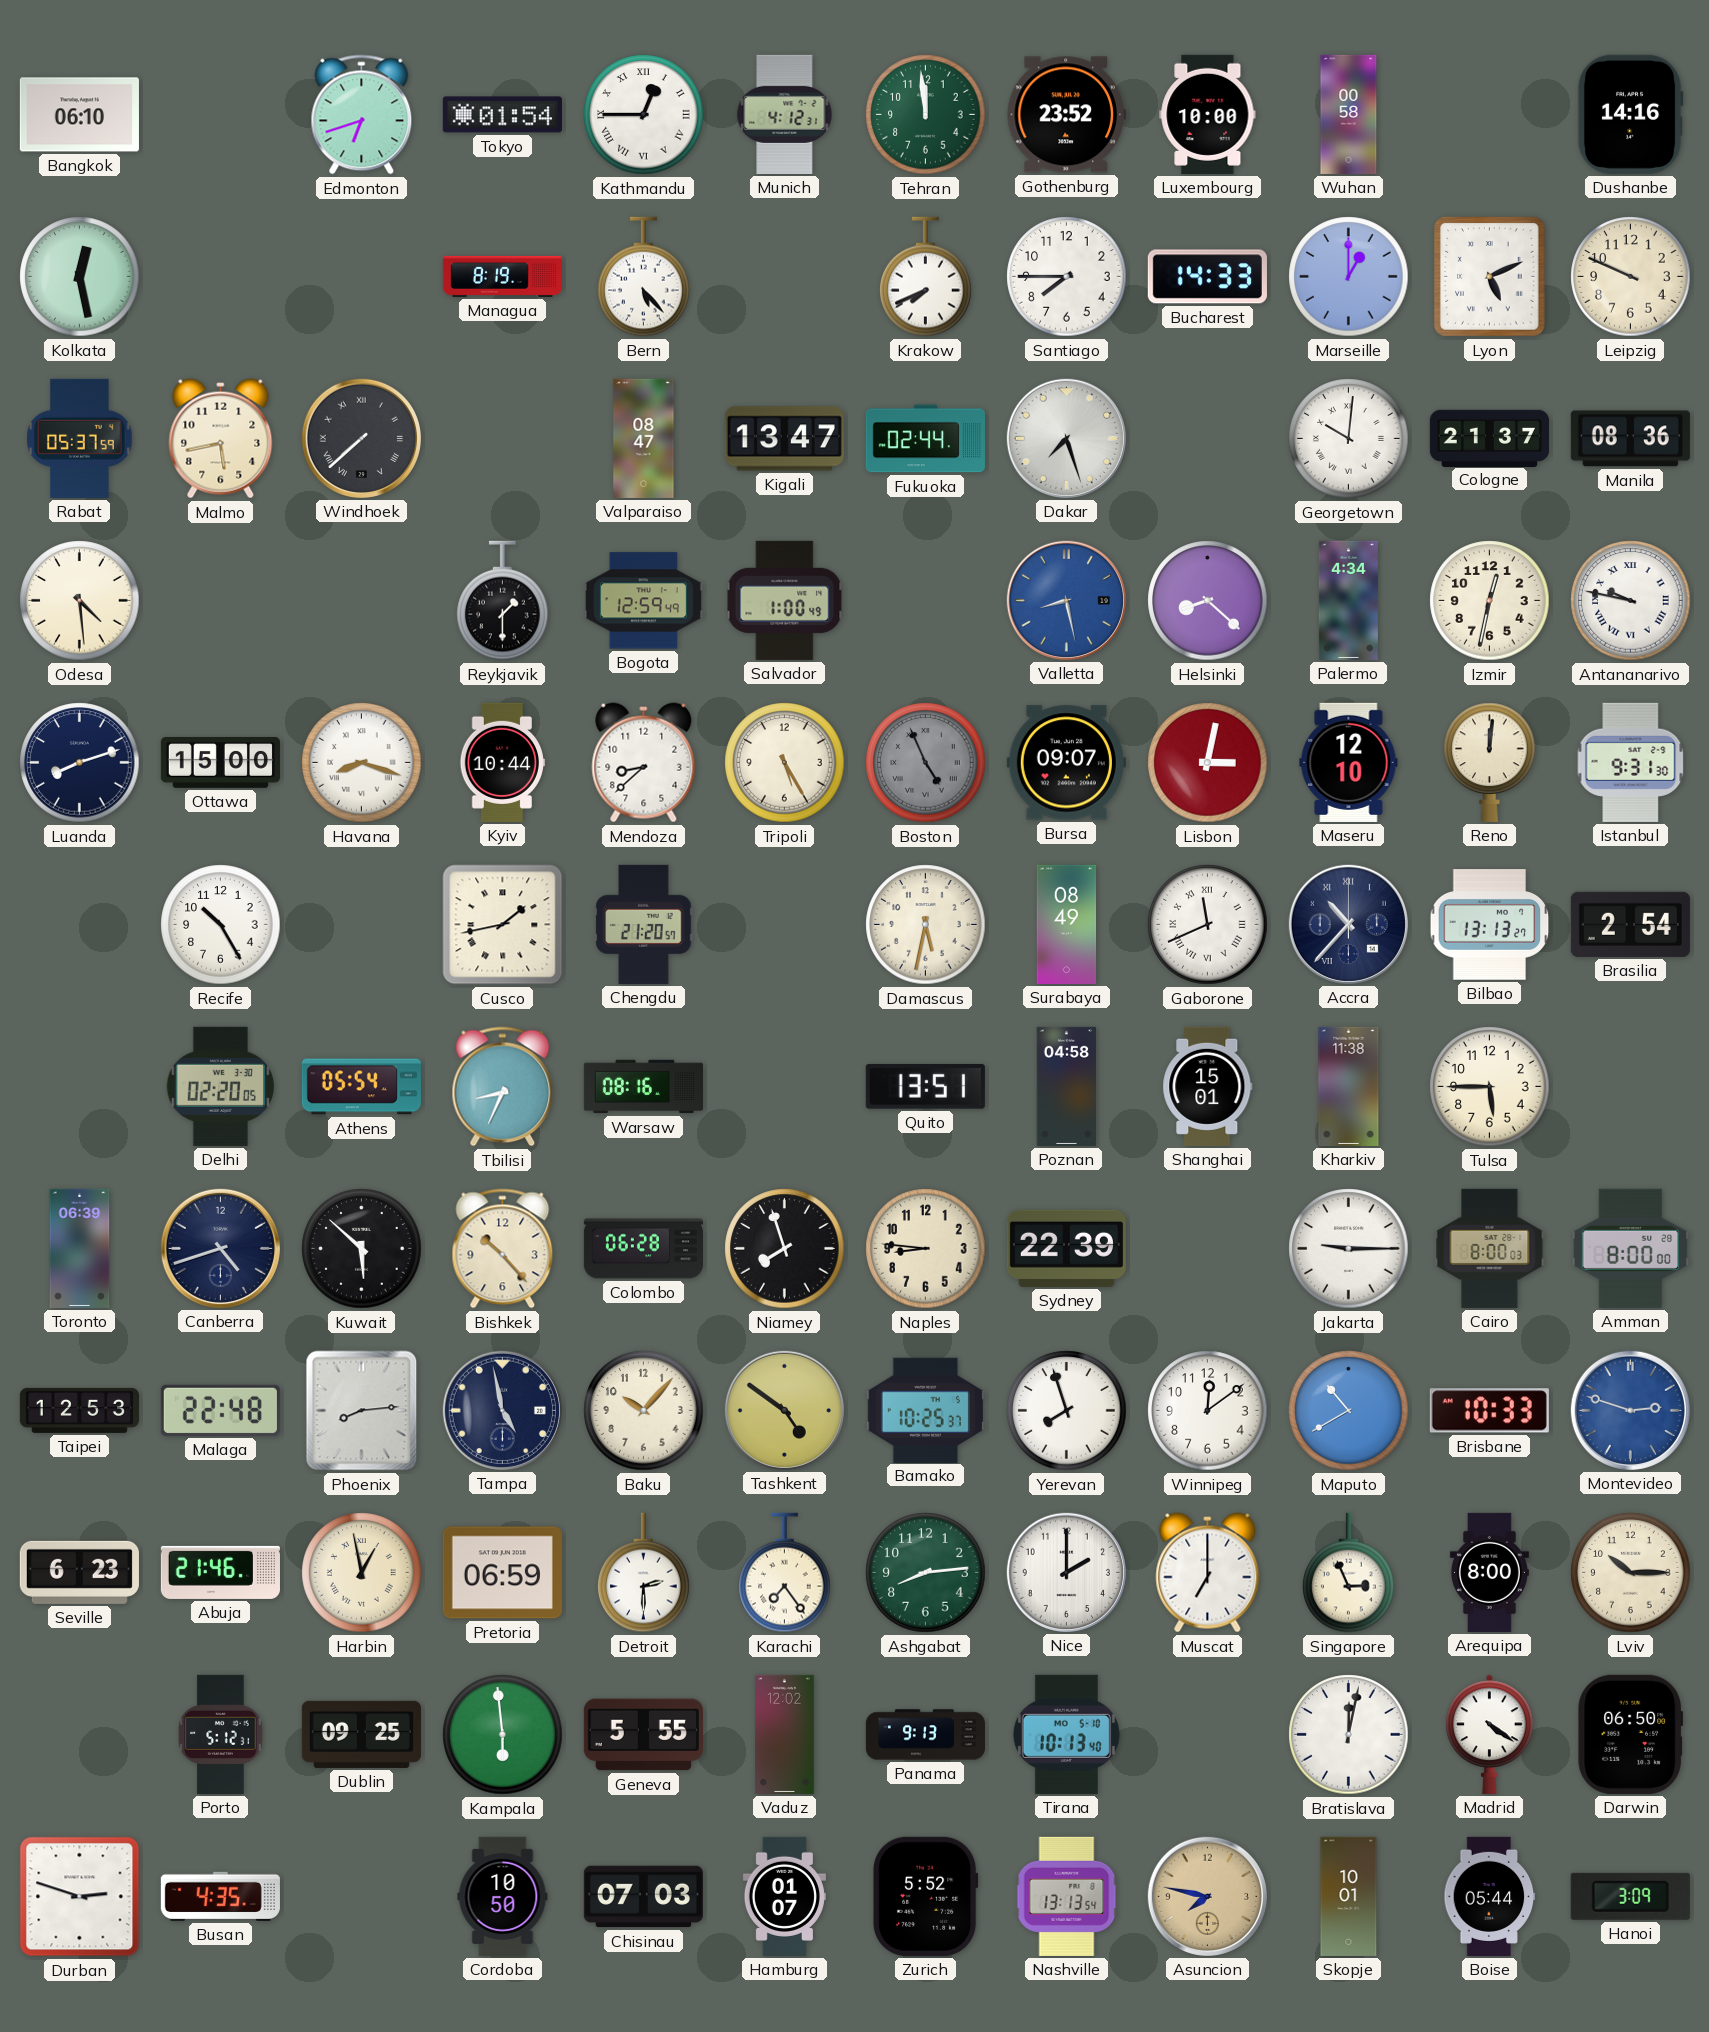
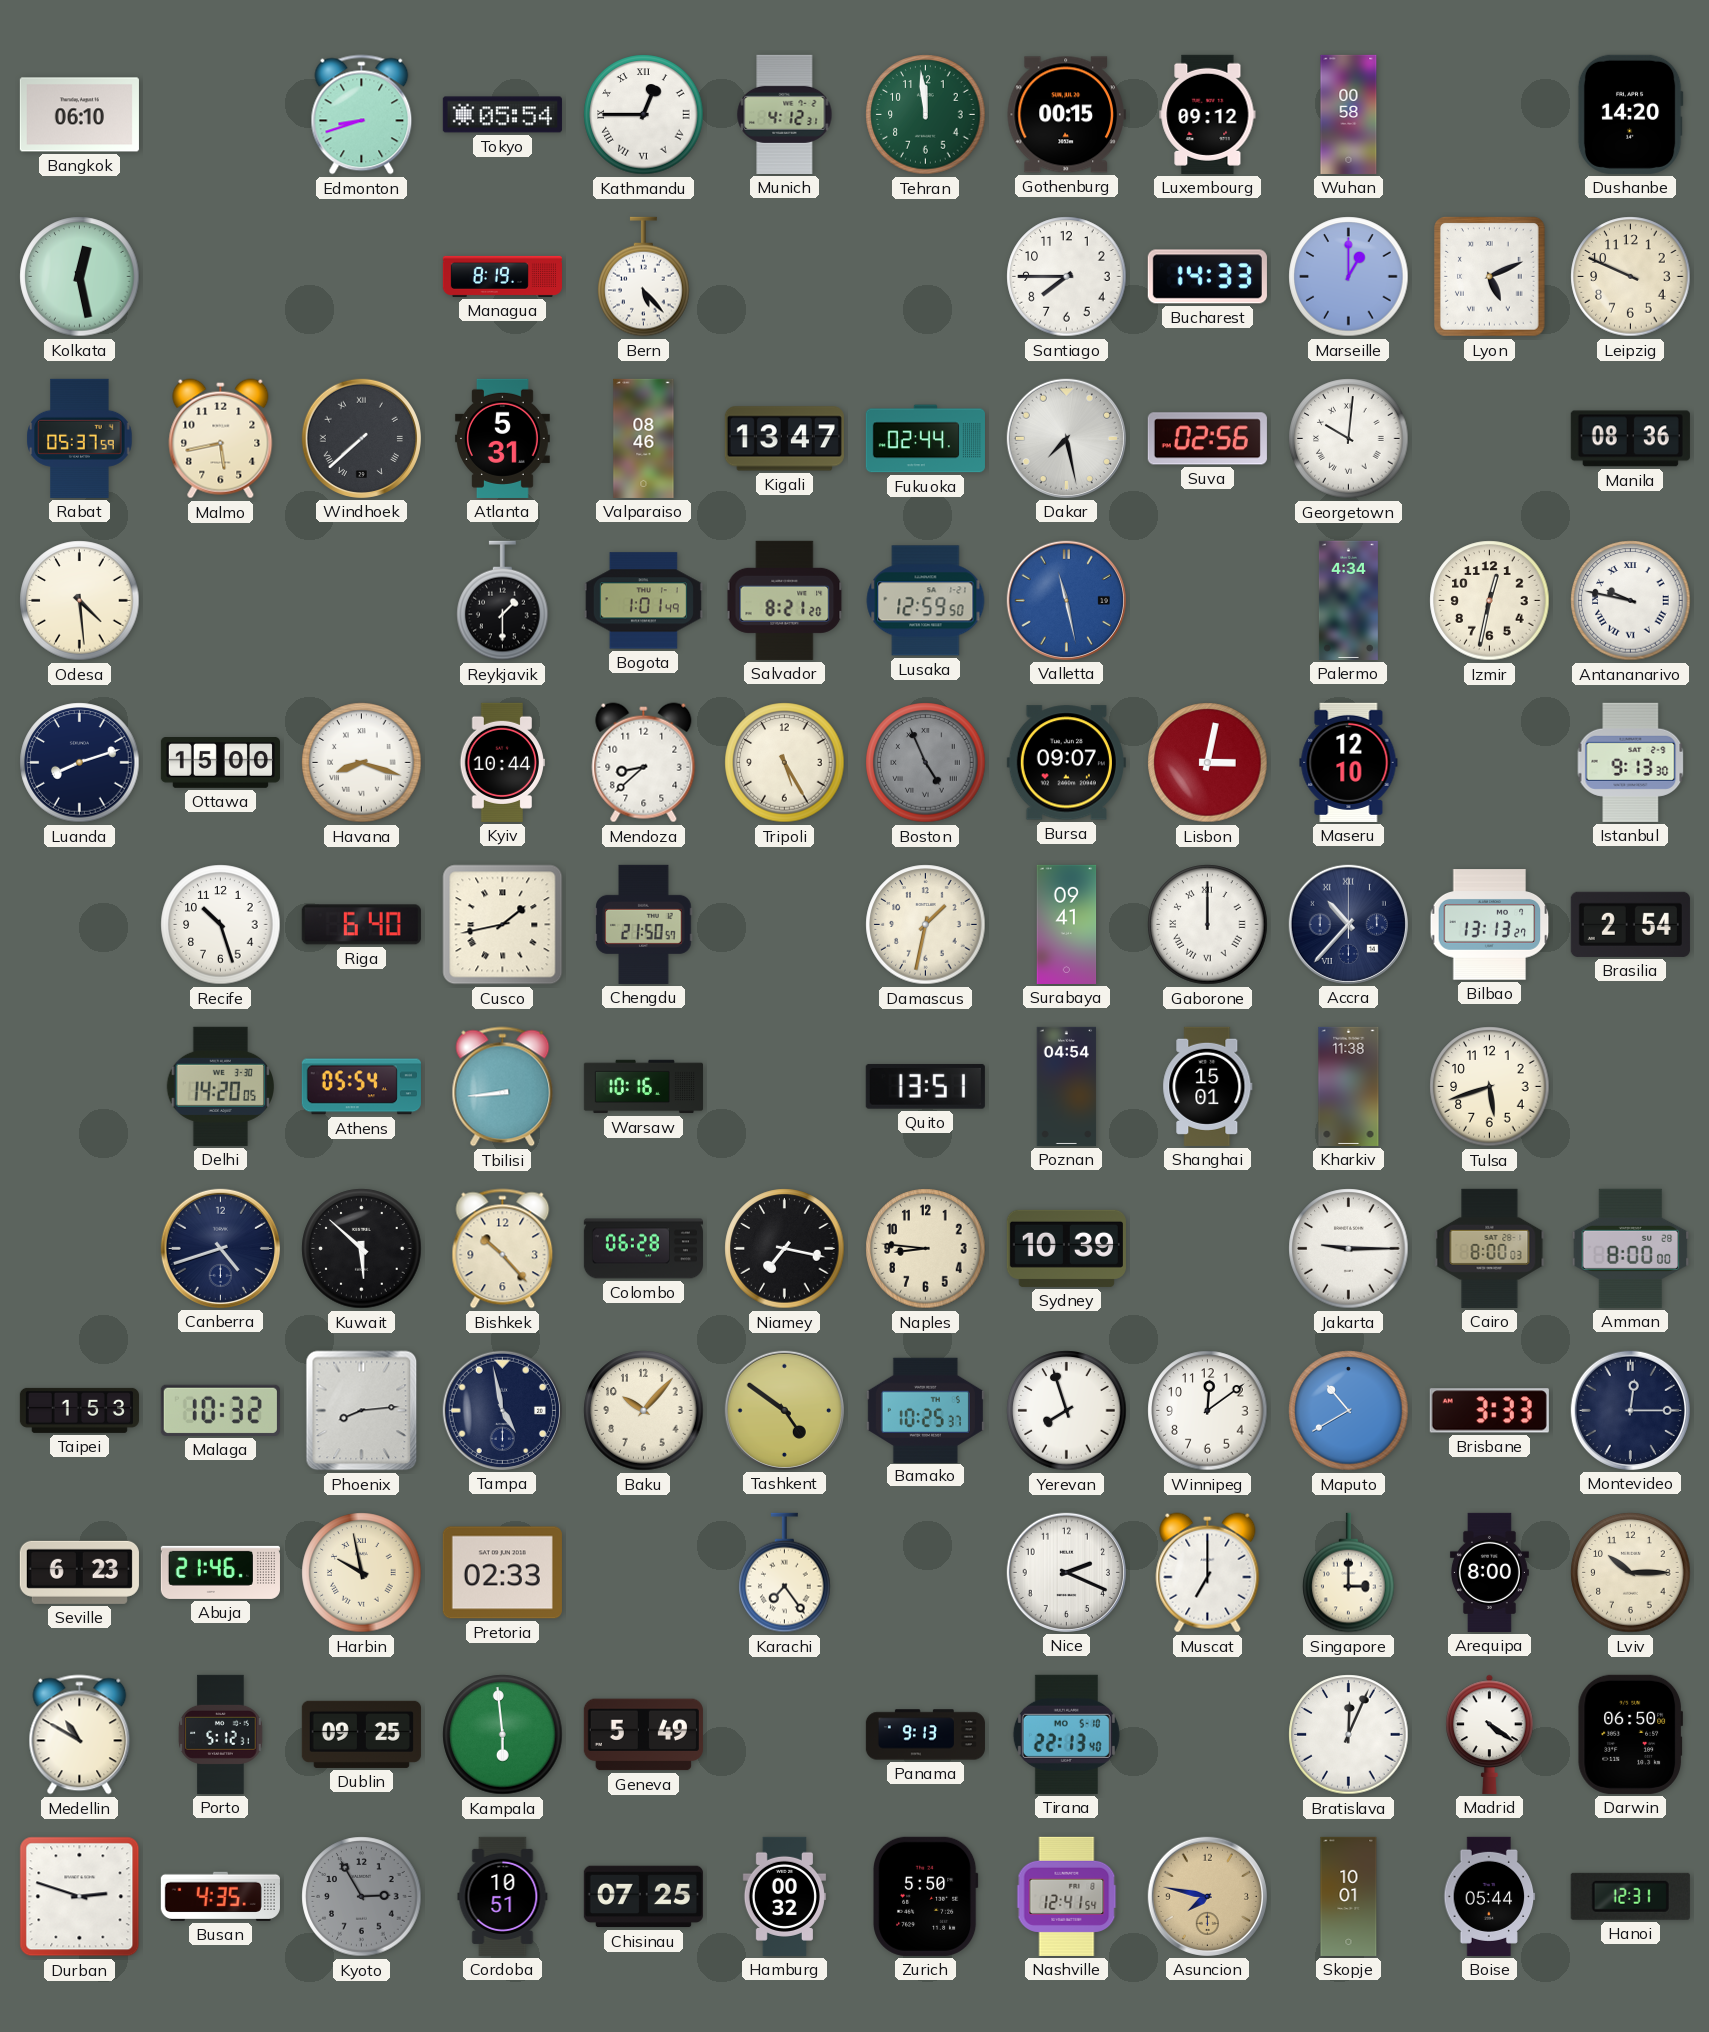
Edmonton: 6:42 -> 8:42 (362, 115)
Tokyo: 01:54 -> 05:54 (502, 115)
Gothenburg: 23:52 -> 00:15 (1066, 115)
Luxembourg: 10:00 -> 09:12 (1208, 114)
Dushanbe: 14:16 -> 14:20 (1630, 114)
Krakow: 7:41 -> none (926, 277)
Atlanta: none -> 5:31 (502, 438)
Valparaiso: 08:47 -> 08:46 (644, 438)
Dakar: 7:27 -> 7:28 (1066, 438)
Suva: none -> 02:56 (1207, 439)
Cologne: 21:37 -> none (1489, 438)
Bogota: 12:59 -> 1:01 (643, 601)
Salvador: 1:00 -> 8:21 (785, 600)
Lusaka: none -> 12:59 (926, 601)
Valletta: 8:28 -> 11:28 (1066, 600)
Helsinki: 8:22 -> none (1208, 601)
Reno: 12:01 -> none (1490, 762)
Istanbul: 9:31 -> 9:13 (1631, 762)
Recife: 10:25 -> 10:27 (221, 925)
Riga: none -> 6:40 (361, 925)
Chengdu: 21:20 -> 21:50 (644, 924)
Damascus: 5:32 -> 1:32 (926, 925)
Surabaya: 08:49 -> 09:41 (1067, 924)
Gaborone: 11:41 -> 12:00 (1208, 925)
Delhi: 02:20 -> 14:20 (220, 1086)
Tbilisi: 8:34 -> 8:44 (503, 1087)
Warsaw: 08:16 -> 10:16 (643, 1087)
Poznan: 04:58 -> 04:54 (1067, 1086)
Tulsa: 5:45 -> 5:42 (1490, 1087)
Toronto: 06:39 -> none (80, 1248)
Niamey: 7:57 -> 7:17 (785, 1249)
Sydney: 22:39 -> 10:39 (1066, 1248)
Taipei: 12:53 -> 1:53 (79, 1410)
Malaga: 22:48 -> 10:32 (220, 1410)
Brisbane: 10:33 -> 3:33 (1489, 1411)
Montevideo: 2:48 -> 12:15 (1630, 1410)
Montevideo dial: blue -> navy (1630, 1410)
Harbin: 12:58 -> 9:58 (362, 1573)
Pretoria: 06:59 -> 02:33 (502, 1573)
Detroit: 2:30 -> none (644, 1573)
Ashgabat: 8:14 -> none (926, 1573)
Nice: 2:00 -> 2:19 (1066, 1572)
Singapore: 2:56 -> 3:00 (1349, 1573)
Medellin: none -> 10:50 (80, 1735)
Geneva: 5:55 -> 5:49 (643, 1735)
Vaduz: 12:02 -> none (785, 1734)
Tirana: 10:13 -> 22:13 (1066, 1734)
Bratislava: 12:02 -> 12:04 (1349, 1735)
Kyoto: none -> 2:55 (362, 1897)
Cordoba: 10:50 -> 10:51 (503, 1896)
Chisinau: 07:03 -> 07:25 (643, 1897)
Hamburg: 01:07 -> 00:32 (784, 1896)
Zurich: 5:52 -> 5:50 (926, 1896)
Nashville: 13:13 -> 12:41 (1067, 1896)
Hanoi: 3:09 -> 12:31 (1630, 1896)
